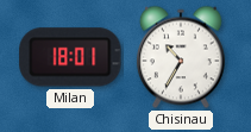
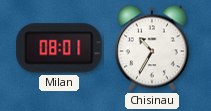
Milan: 18:01 -> 08:01 (59, 48)
